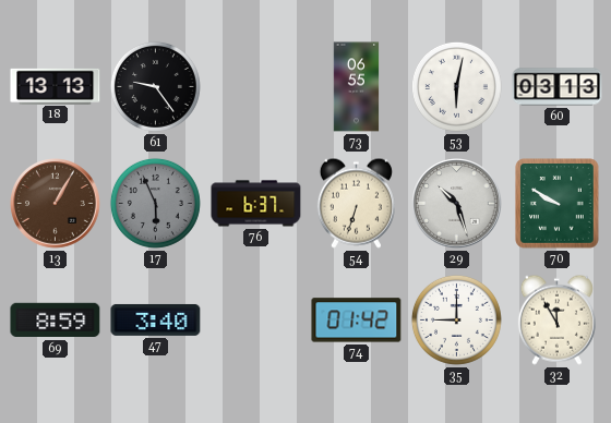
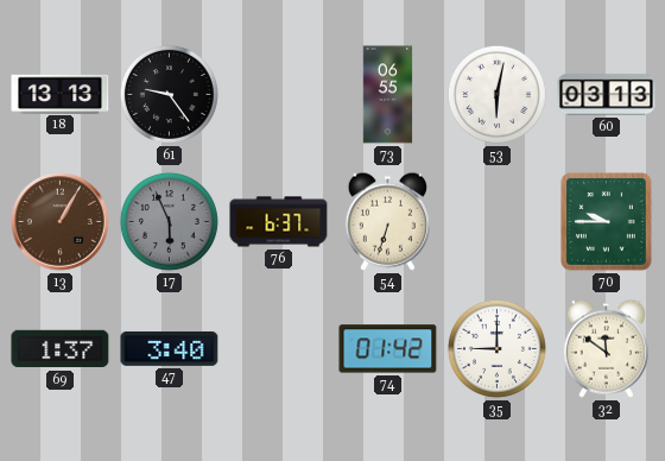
29: 10:27 -> none (457, 204)
70: 9:50 -> 9:45 (607, 222)
69: 8:59 -> 1:37 (61, 349)
32: 11:55 -> 11:51 (606, 348)
